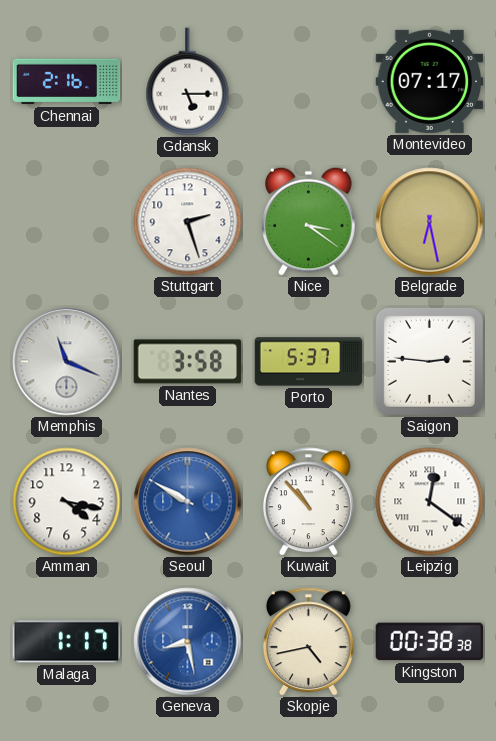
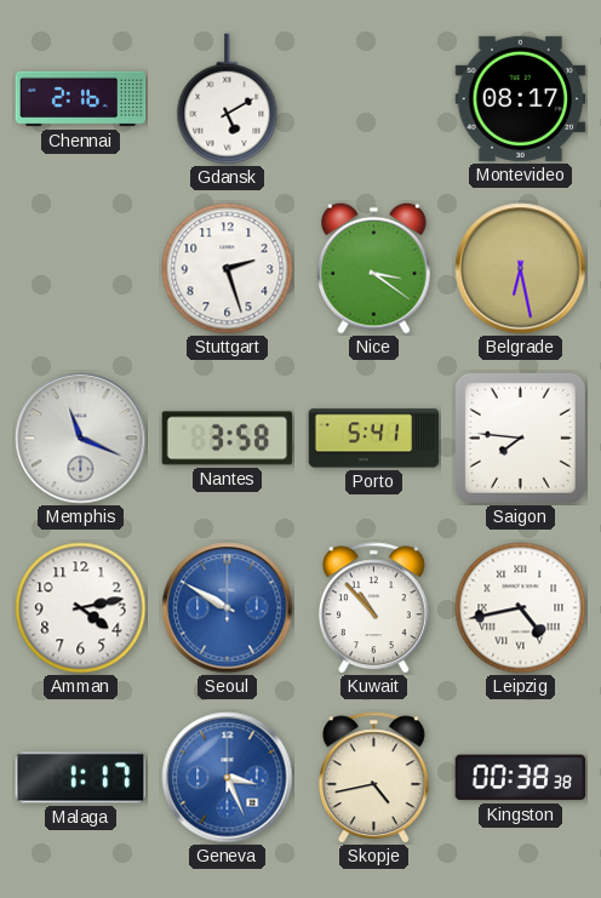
Gdansk: 5:15 -> 5:10 (228, 99)
Montevideo: 07:17 -> 08:17 (521, 98)
Porto: 5:37 -> 5:41 (374, 439)
Saigon: 2:46 -> 7:46 (520, 437)
Amman: 4:17 -> 4:13 (81, 608)
Leipzig: 12:21 -> 4:43 (521, 608)
Geneva: 8:28 -> 3:26 (228, 778)
